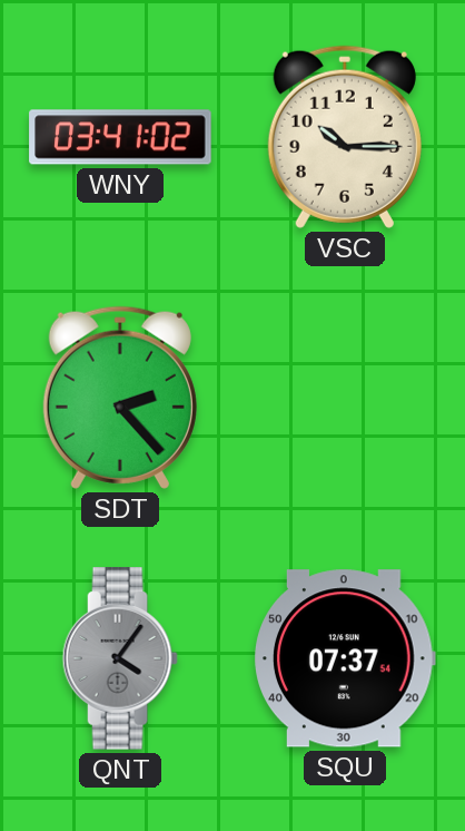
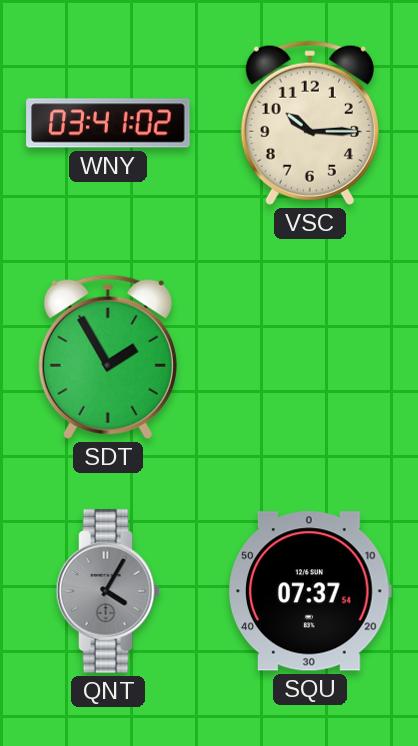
SDT: 2:23 -> 1:55 (108, 357)
QNT: 4:06 -> 4:05 (108, 591)
